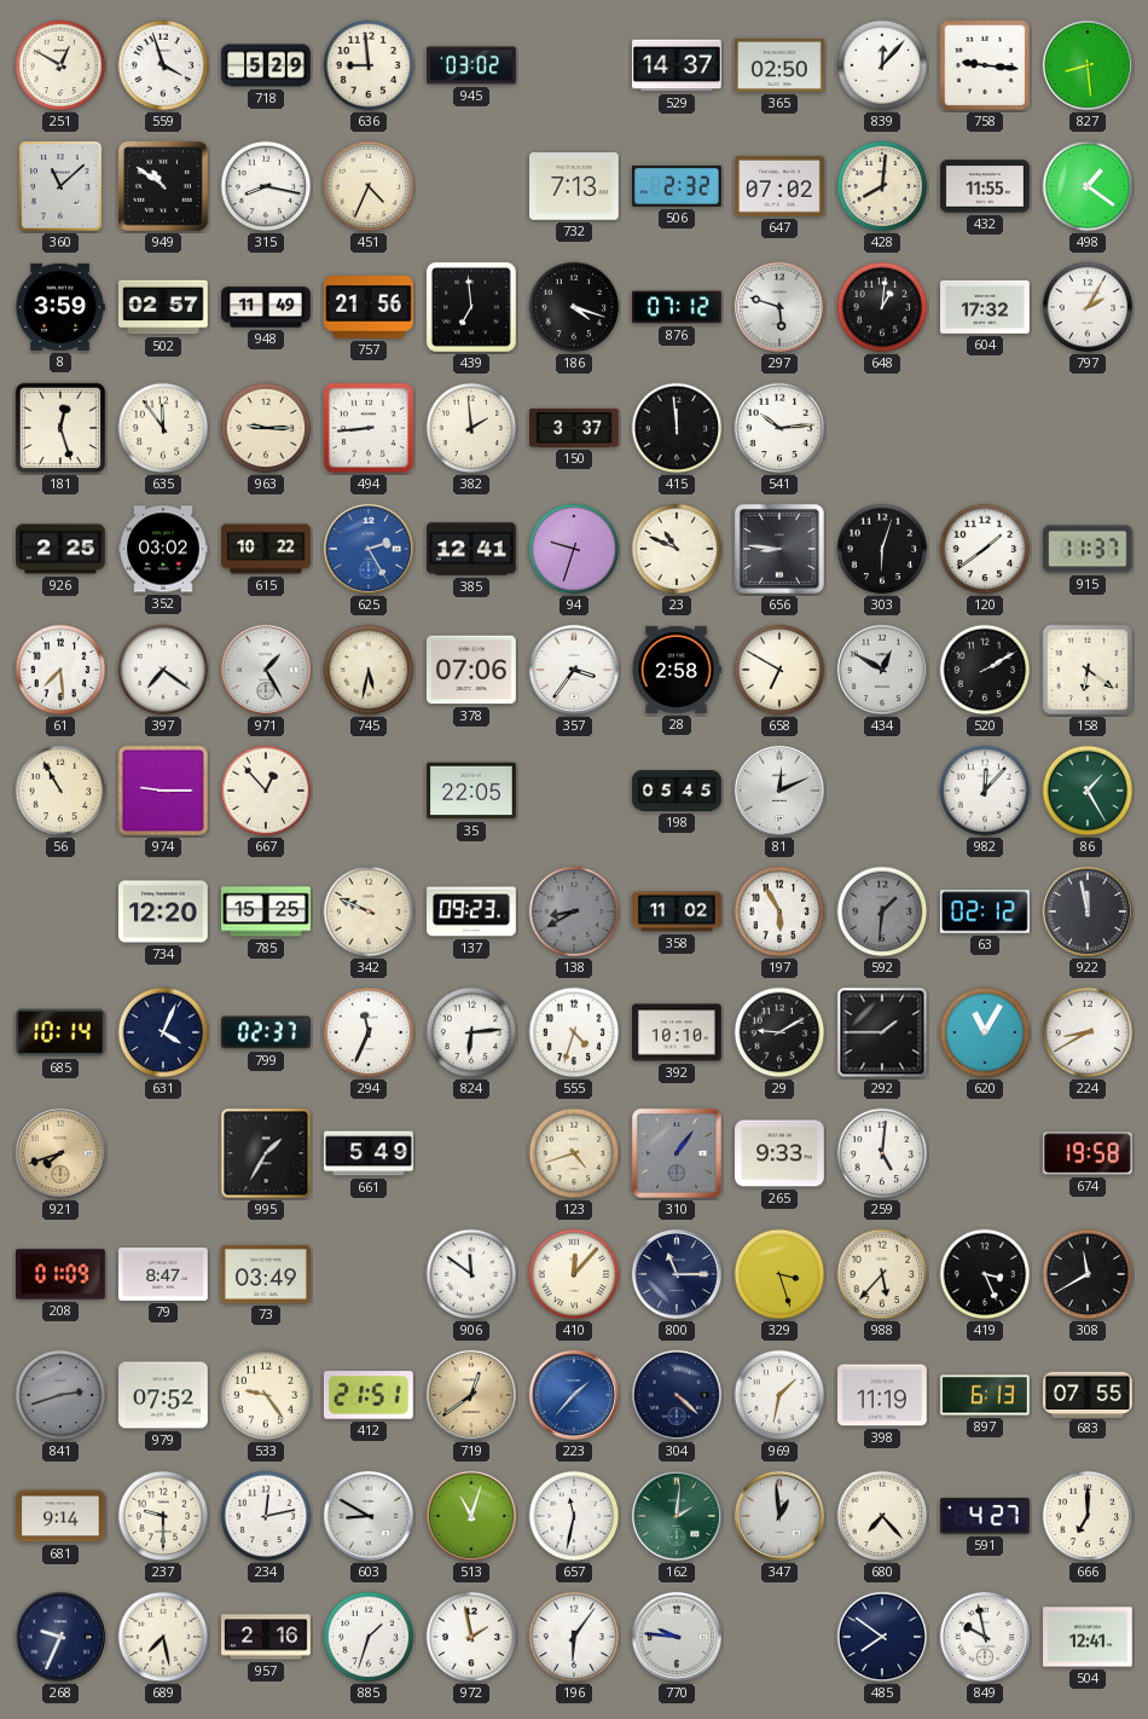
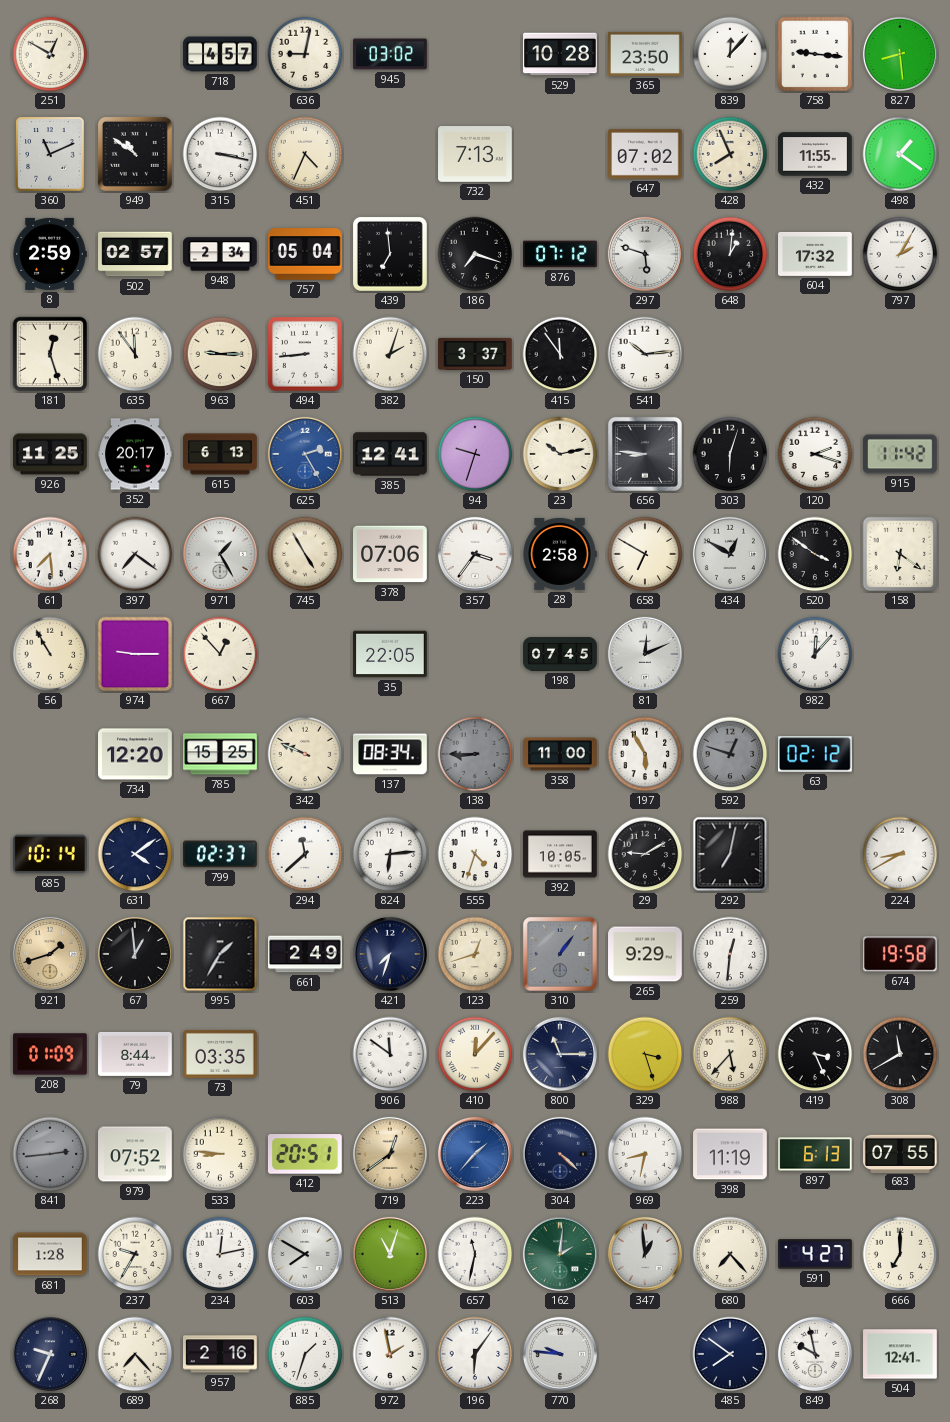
559: 3:57 -> none (163, 65)
718: 5:29 -> 4:57 (220, 54)
636: 8:59 -> 9:02 (305, 54)
529: 14:37 -> 10:28 (560, 54)
365: 02:50 -> 23:50 (645, 54)
360: 11:08 -> 11:11 (50, 154)
315: 8:17 -> 3:17 (220, 154)
506: 2:32 -> none (677, 186)
428: 8:01 -> 7:56 (730, 154)
8: 3:59 -> 2:59 (50, 254)
948: 11:49 -> 2:34 (220, 254)
757: 21:56 -> 05:04 (306, 254)
186: 4:18 -> 7:18 (475, 254)
382: 1:59 -> 2:03 (390, 354)
415: 11:59 -> 11:54 (560, 354)
926: 2:25 -> 11:25 (50, 454)
352: 03:02 -> 20:17 (135, 454)
615: 10:22 -> 6:13 (220, 454)
23: 10:49 -> 10:13 (560, 454)
120: 1:39 -> 2:18 (815, 454)
915: 11:37 -> 11:42 (901, 454)
745: 5:32 -> 4:55 (305, 554)
520: 2:10 -> 3:51 (815, 554)
198: 05:45 -> 07:45 (560, 654)
86: 1:25 -> none (1088, 791)
137: 09:23 -> 08:34 (390, 754)
138: 8:40 -> 8:45 (475, 754)
358: 11:02 -> 11:00 (560, 754)
592: 1:31 -> 12:48 (730, 754)
922: 11:58 -> none (1088, 911)
631: 4:04 -> 4:09 (135, 854)
294: 11:34 -> 11:38 (305, 854)
392: 10:10 -> 10:05 (560, 854)
292: 1:45 -> 7:02 (730, 854)
620: 11:05 -> none (985, 1032)
921: 7:42 -> 1:42 (50, 954)
67: none -> 12:59 (135, 954)
661: 5:49 -> 2:49 (305, 954)
421: none -> 7:33 (390, 954)
123: 4:42 -> 12:42 (475, 954)
265: 9:33 -> 9:29 (645, 954)
259: 5:01 -> 12:31 (730, 954)
79: 8:47 -> 8:44 (135, 1054)
73: 03:49 -> 03:35 (220, 1054)
841: 2:42 -> 2:44 (50, 1154)
533: 9:24 -> 8:46 (220, 1154)
412: 21:51 -> 20:51 (305, 1154)
969: 1:32 -> 8:32 (645, 1154)
681: 9:14 -> 1:28 (50, 1254)
237: 9:30 -> 9:35 (135, 1254)
603: 8:50 -> 7:50 (305, 1254)
689: 7:28 -> 7:23 (135, 1354)
